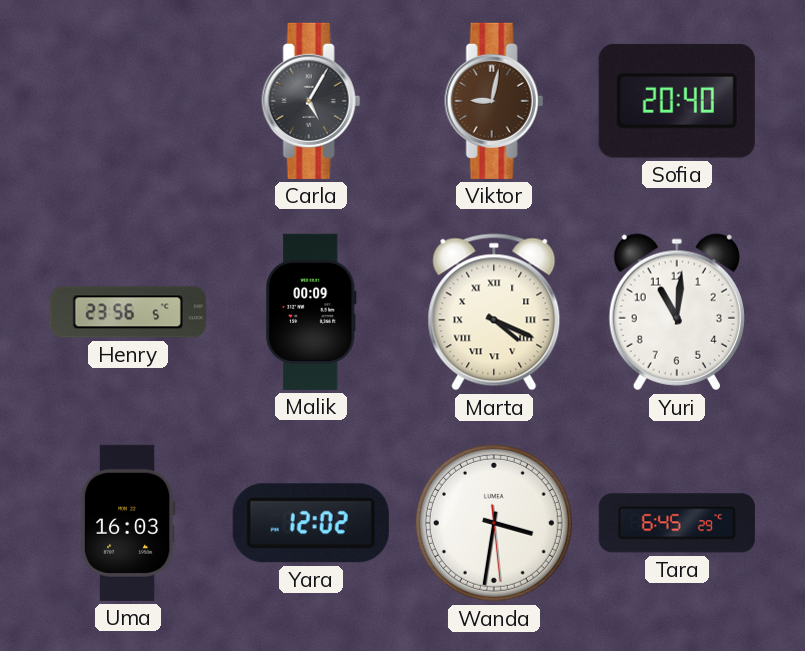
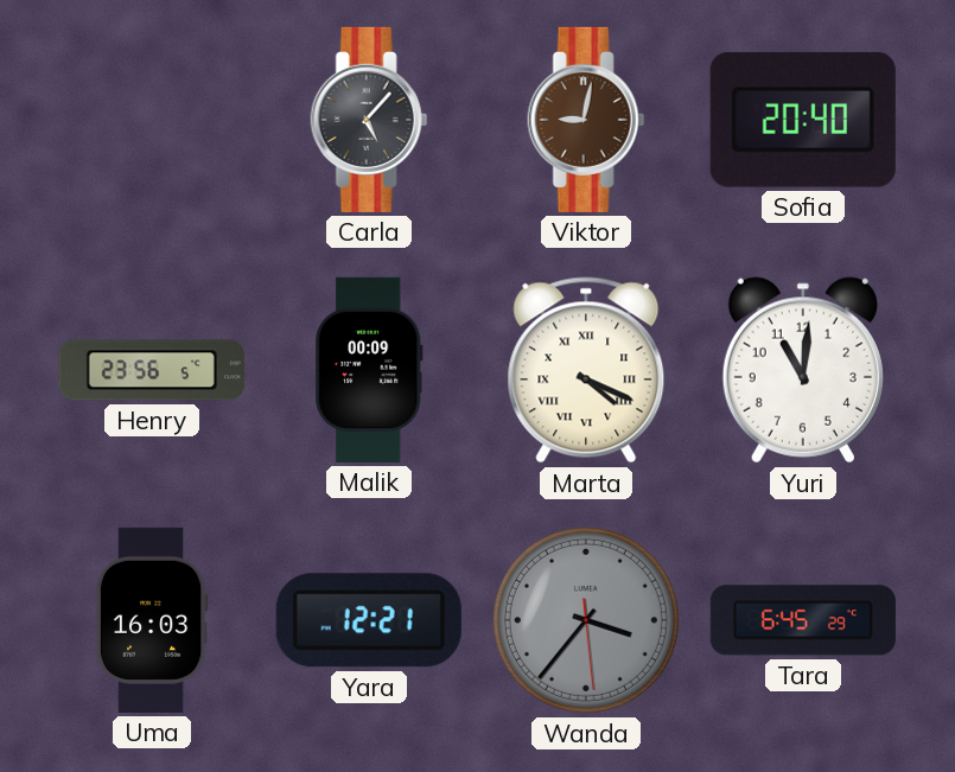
Carla: 5:05 -> 5:07 (369, 120)
Yara: 12:02 -> 12:21 (369, 620)
Wanda: 3:31 -> 3:36 (586, 620)
Wanda dial: white -> grey (586, 620)
